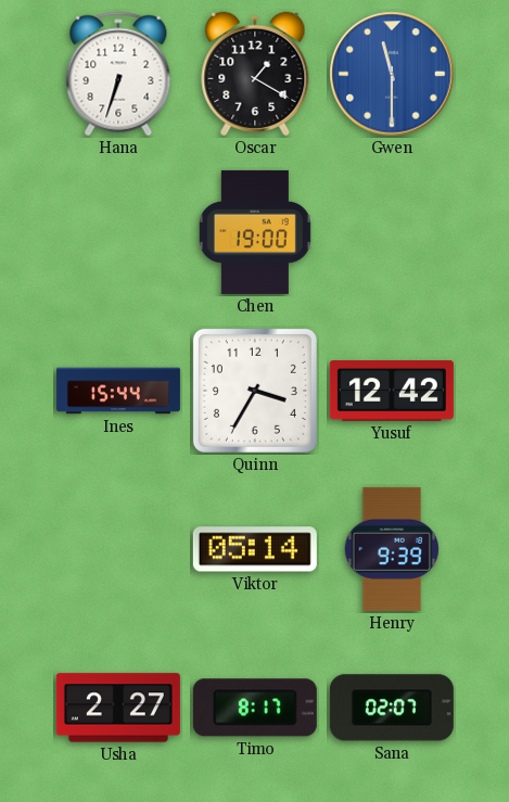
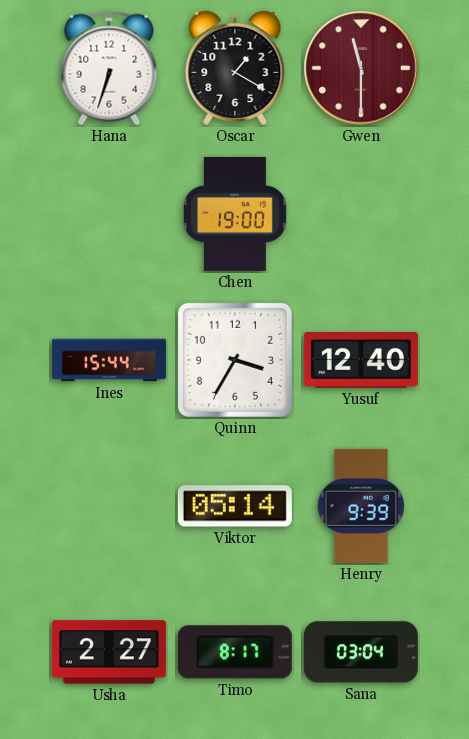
Gwen dial: blue -> burgundy (361, 68)
Yusuf: 12:42 -> 12:40 (361, 361)
Sana: 02:07 -> 03:04 (361, 652)
